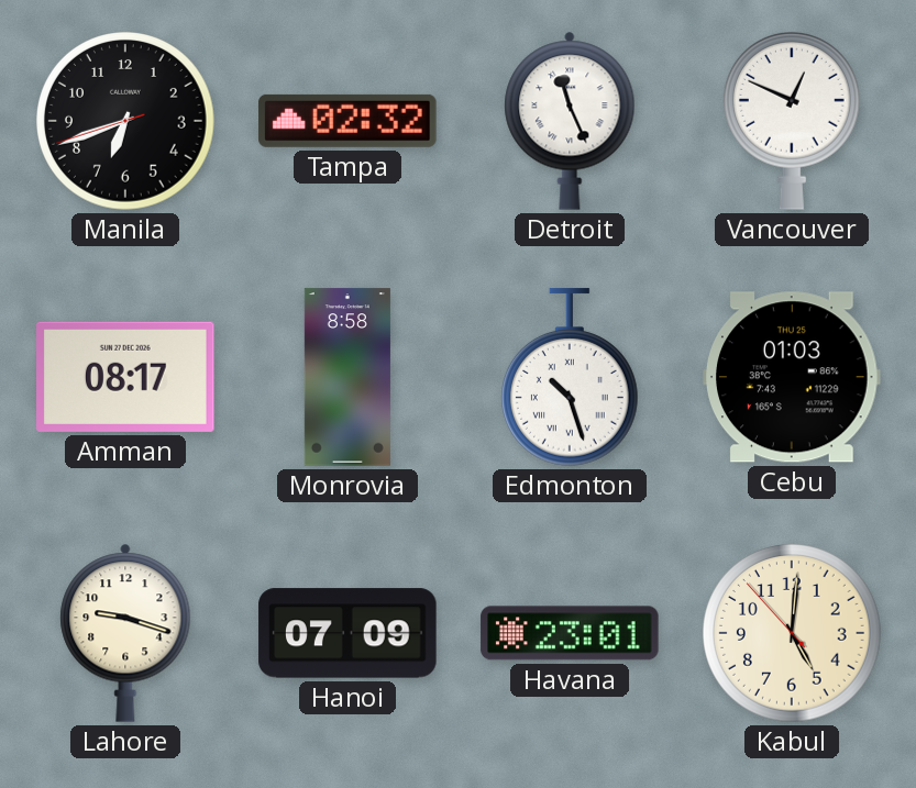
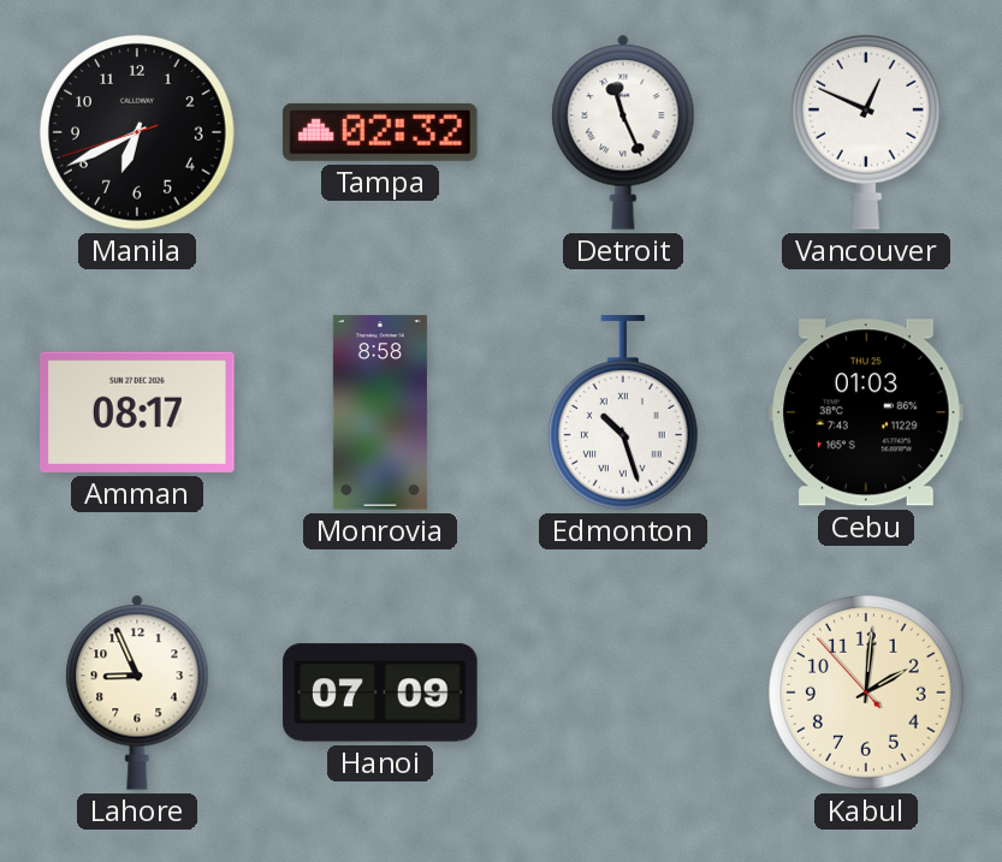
Manila: 6:41 -> 6:40 (137, 132)
Lahore: 9:18 -> 8:56 (137, 692)
Havana: 23:01 -> none (570, 633)
Kabul: 5:00 -> 2:00 (866, 692)
